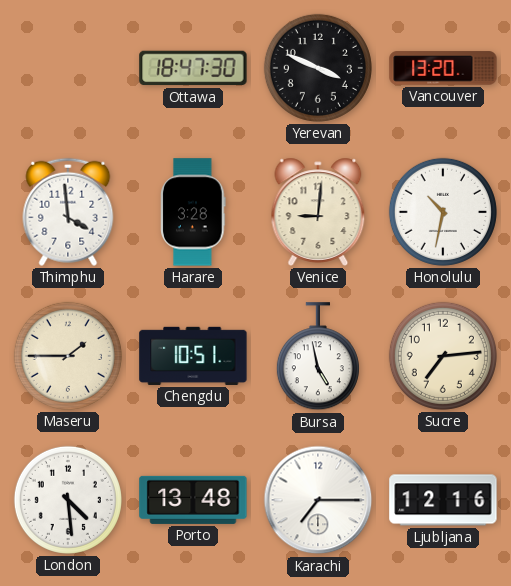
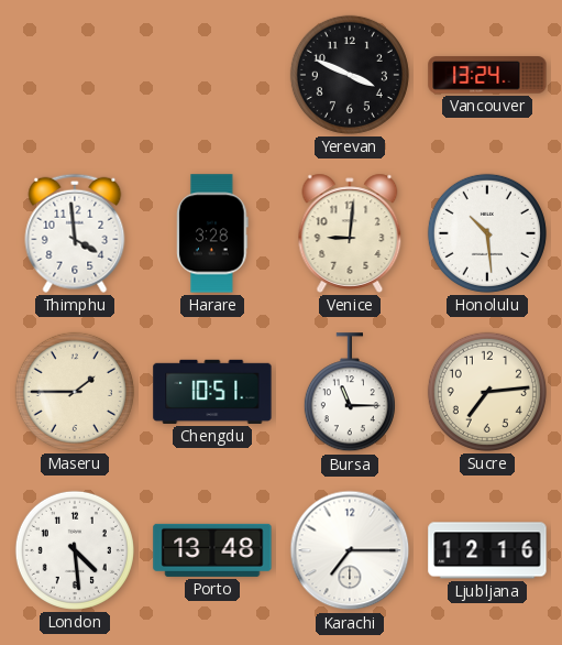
Ottawa: 18:47 -> none (193, 68)
Vancouver: 13:20 -> 13:24 (487, 75)
Honolulu: 10:32 -> 10:29 (487, 233)
Bursa: 4:58 -> 11:15 (350, 393)
